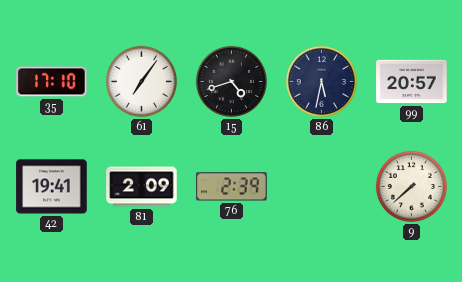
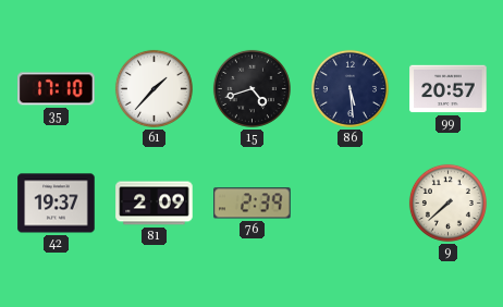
61: 7:06 -> 1:37 (154, 88)
86: 5:32 -> 5:29 (349, 88)
42: 19:41 -> 19:37 (57, 204)
